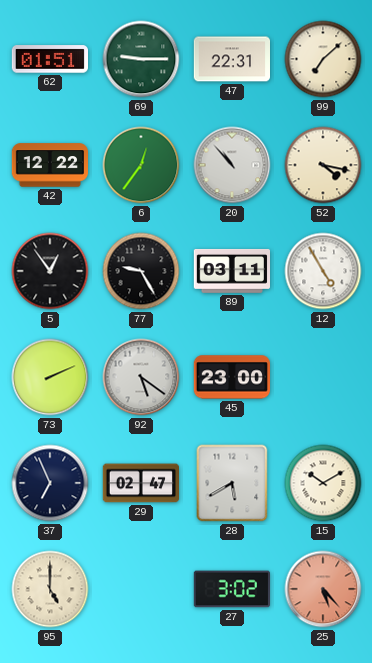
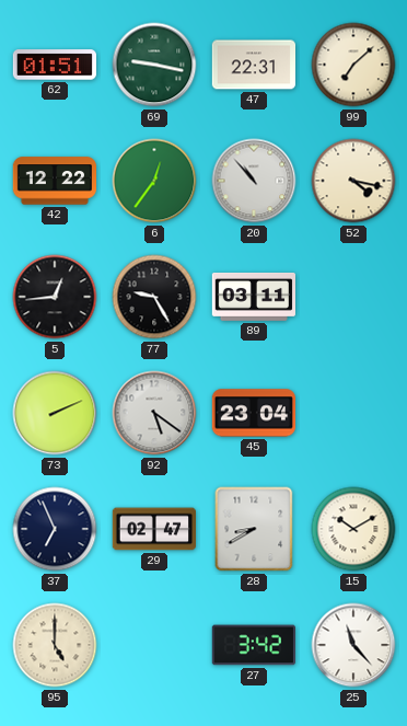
69: 9:15 -> 9:17 (154, 65)
5: 12:54 -> 12:44 (55, 297)
12: 4:55 -> none (323, 271)
45: 23:00 -> 23:04 (253, 413)
28: 5:40 -> 8:40 (254, 529)
27: 3:02 -> 3:42 (253, 645)
25: 5:23 -> 11:23 (353, 645)
25 dial: salmon -> white (353, 645)
